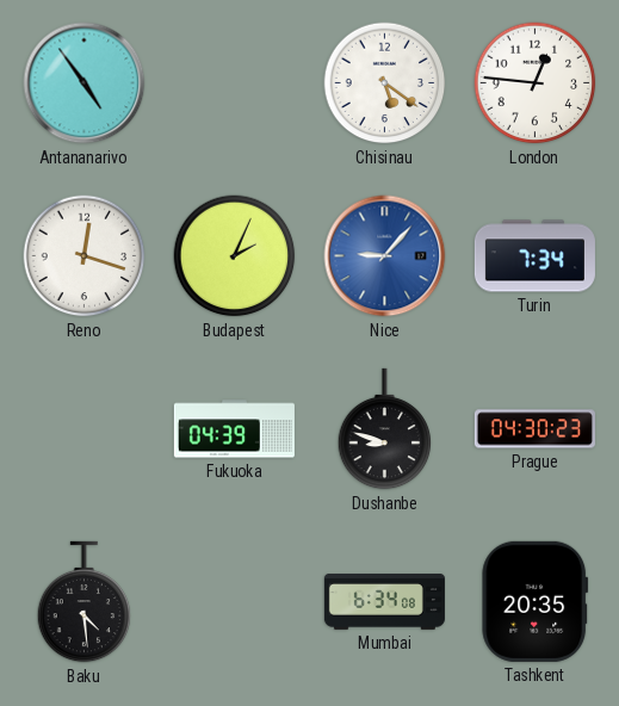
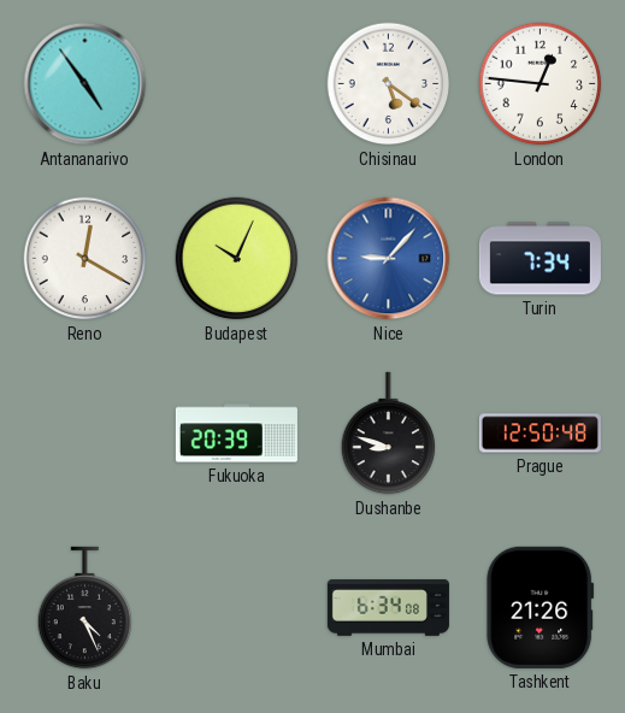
Reno: 12:18 -> 12:20 (86, 259)
Budapest: 2:04 -> 10:04 (237, 259)
Fukuoka: 04:39 -> 20:39 (236, 434)
Prague: 04:30 -> 12:50 (539, 434)
Baku: 4:29 -> 4:26 (86, 608)
Tashkent: 20:35 -> 21:26 (541, 607)
